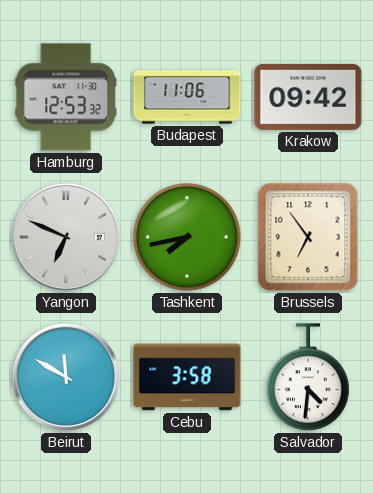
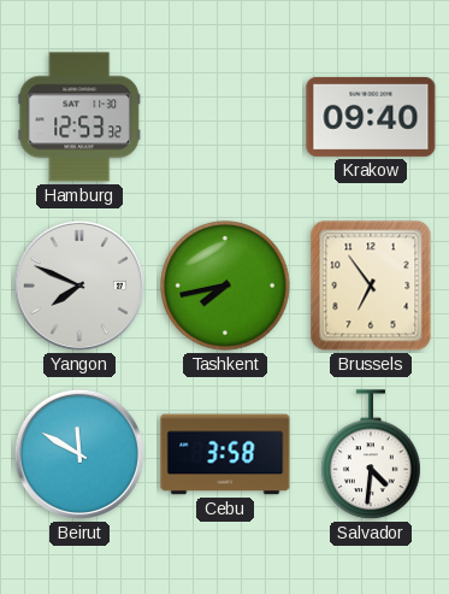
Budapest: 11:06 -> none (187, 97)
Krakow: 09:42 -> 09:40 (371, 117)
Yangon: 6:49 -> 7:49 (79, 286)
